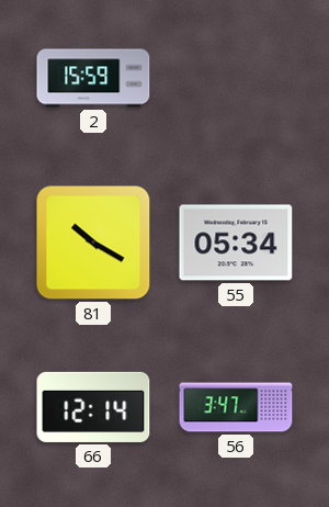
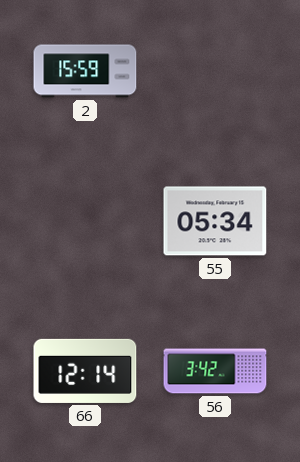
81: 10:20 -> none (93, 243)
56: 3:47 -> 3:42 (215, 371)
